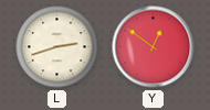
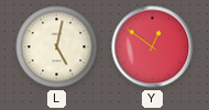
L: 2:42 -> 5:02 (57, 47)
